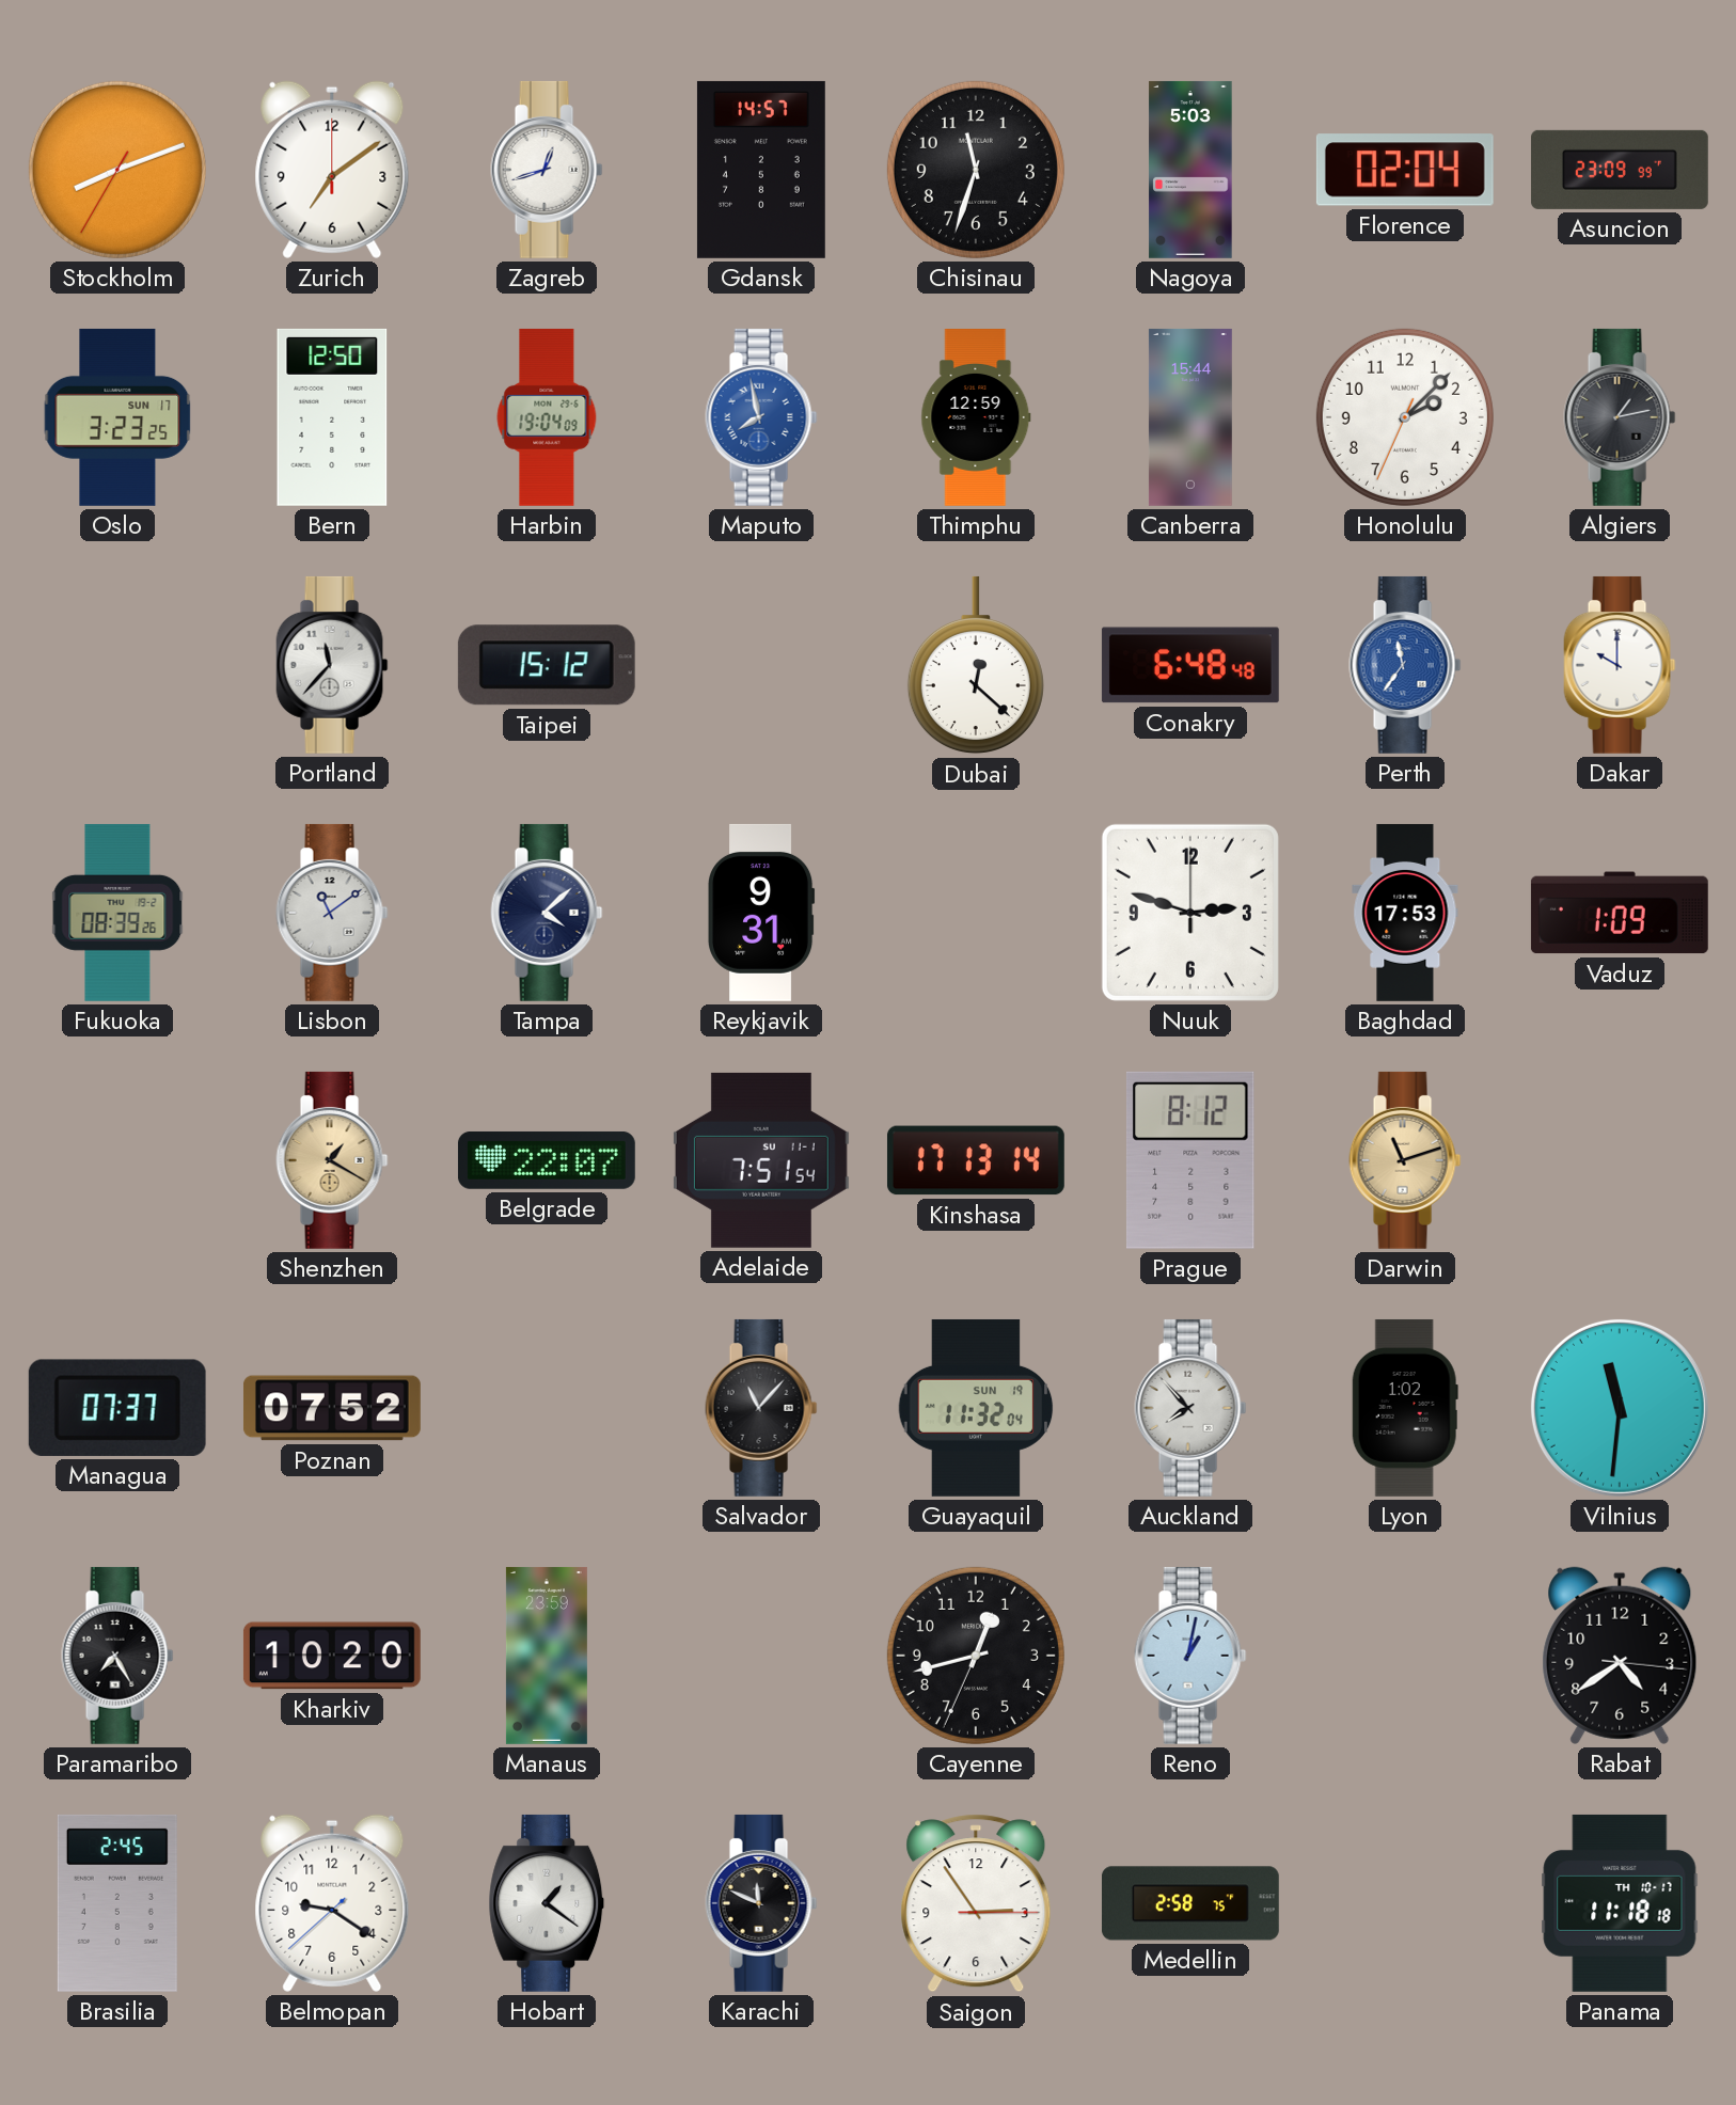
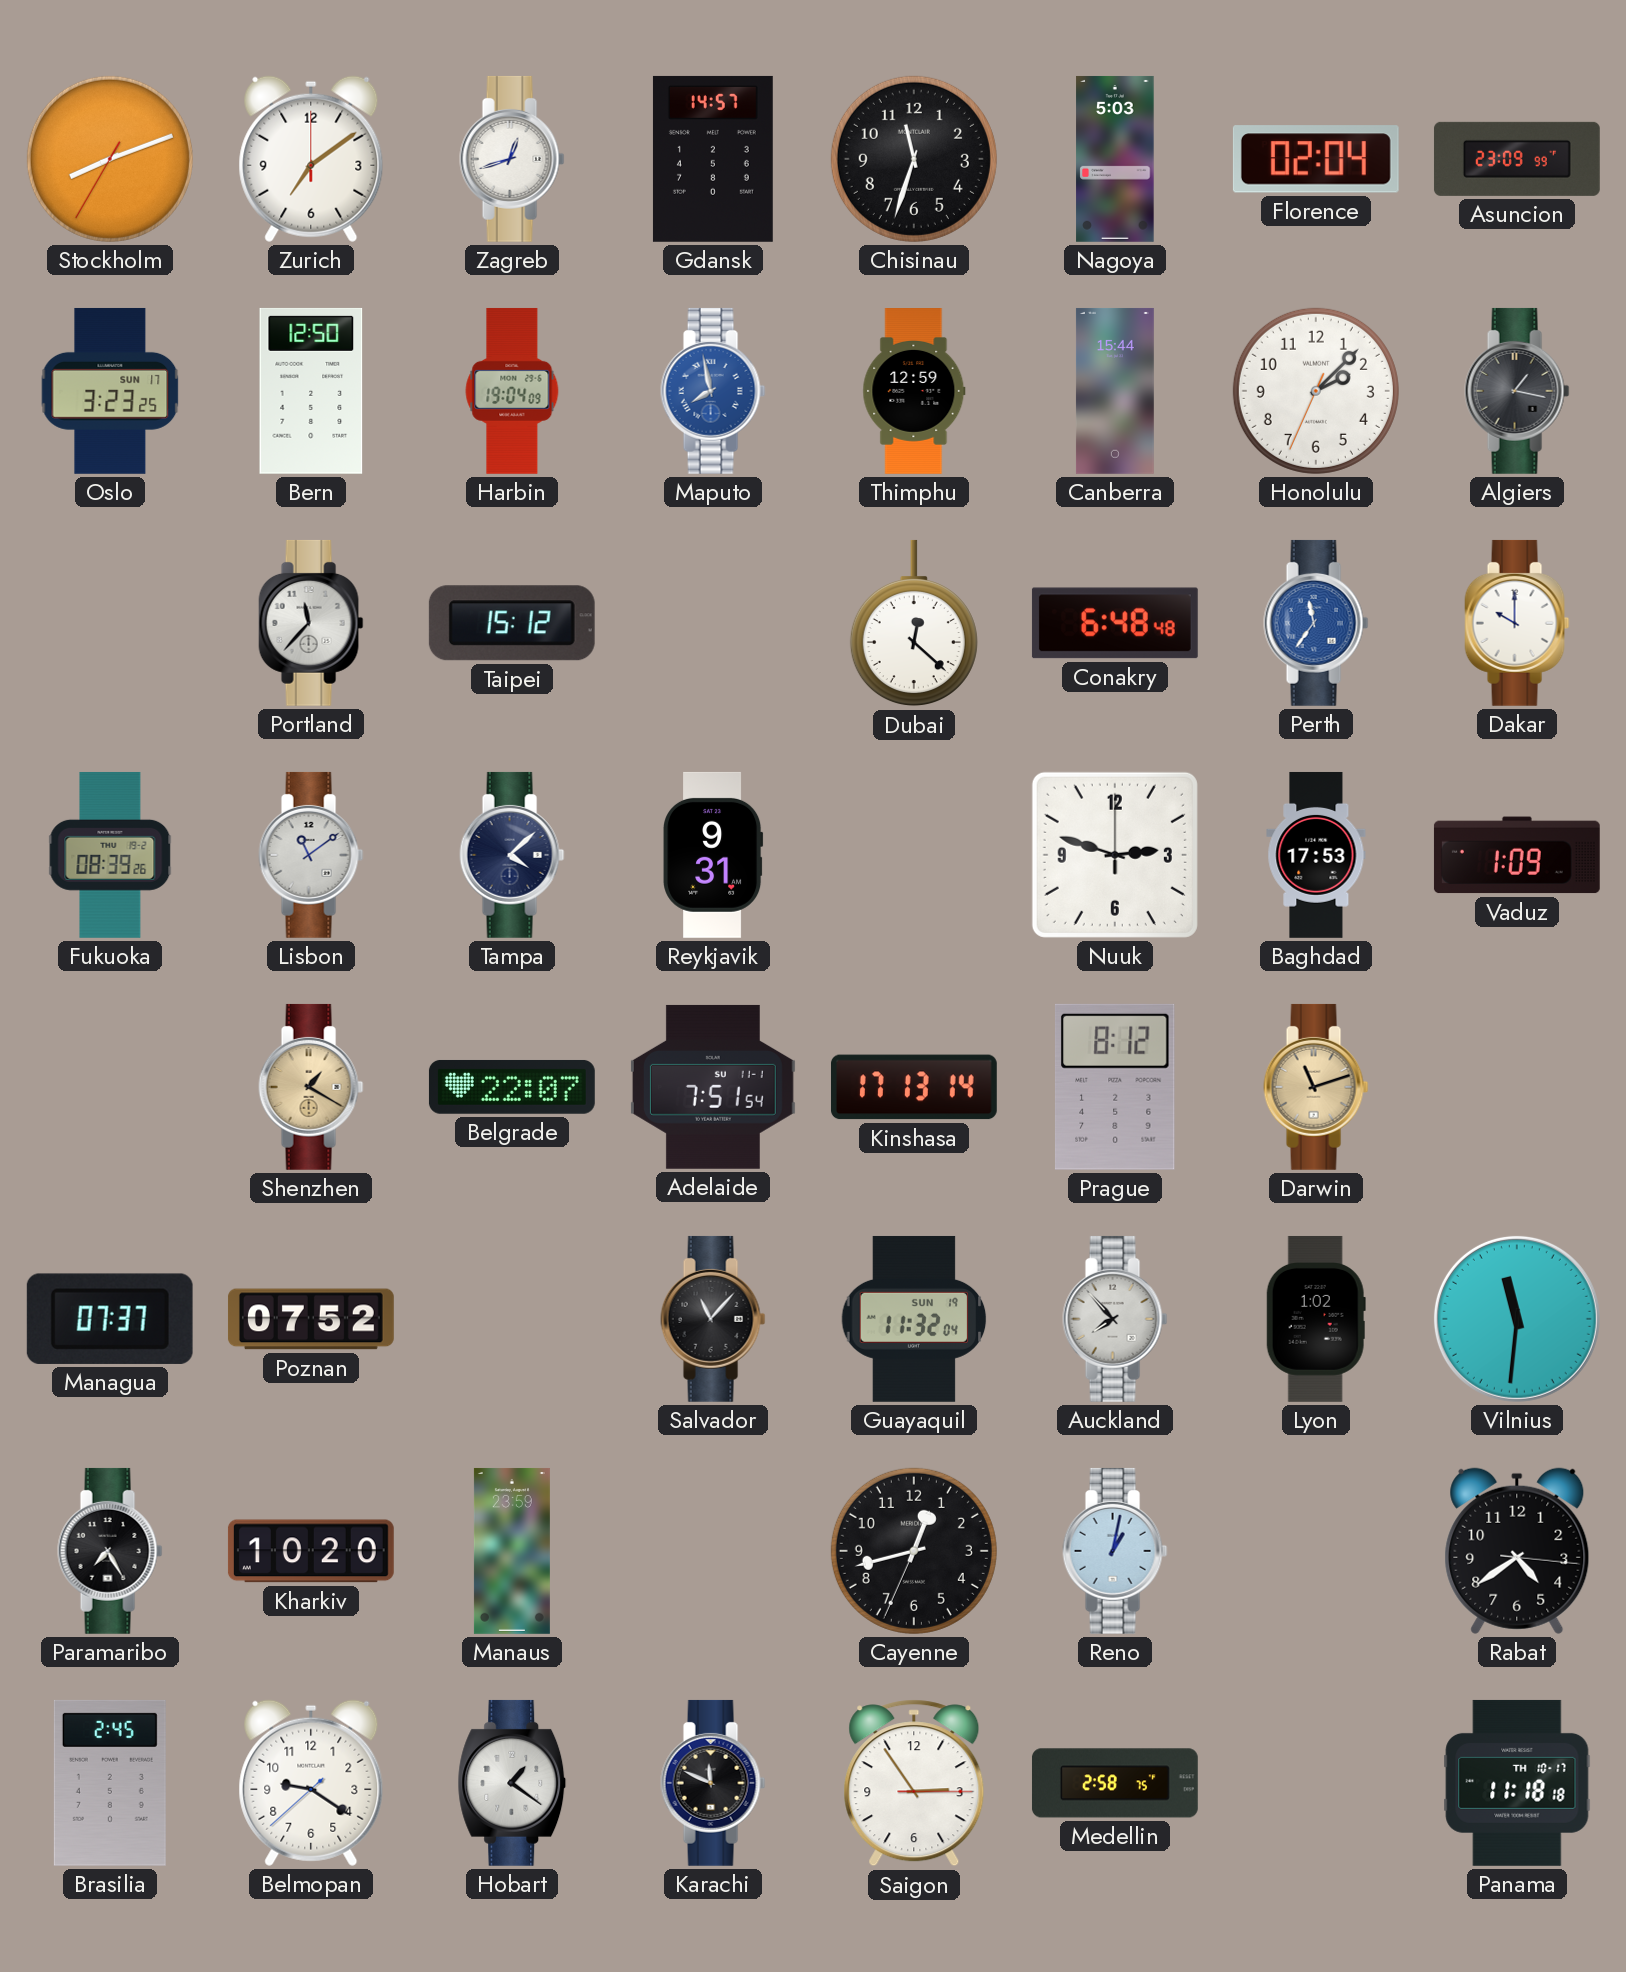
Algiers: 1:13 -> 1:17 (1517, 391)
